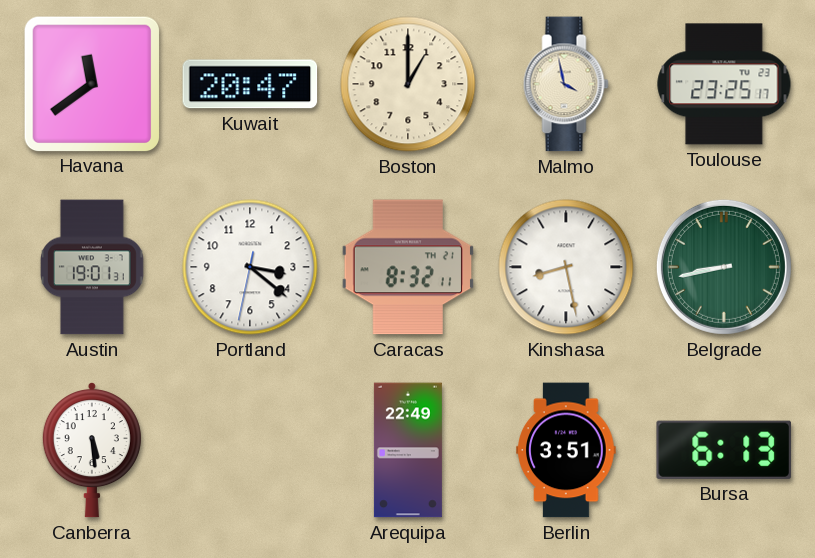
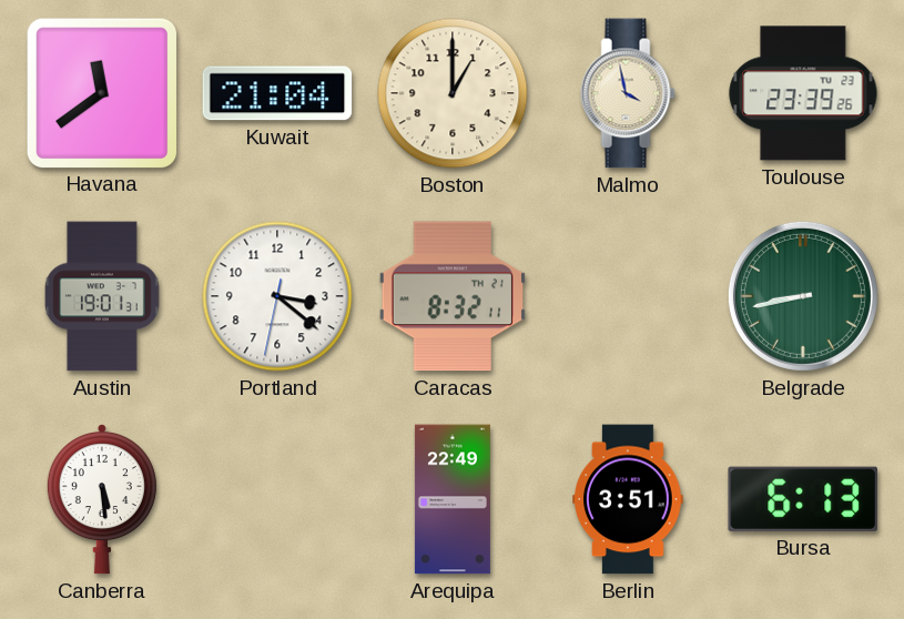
Kuwait: 20:47 -> 21:04 (277, 93)
Toulouse: 23:25 -> 23:39 (803, 93)
Kinshasa: 8:28 -> none (566, 267)
